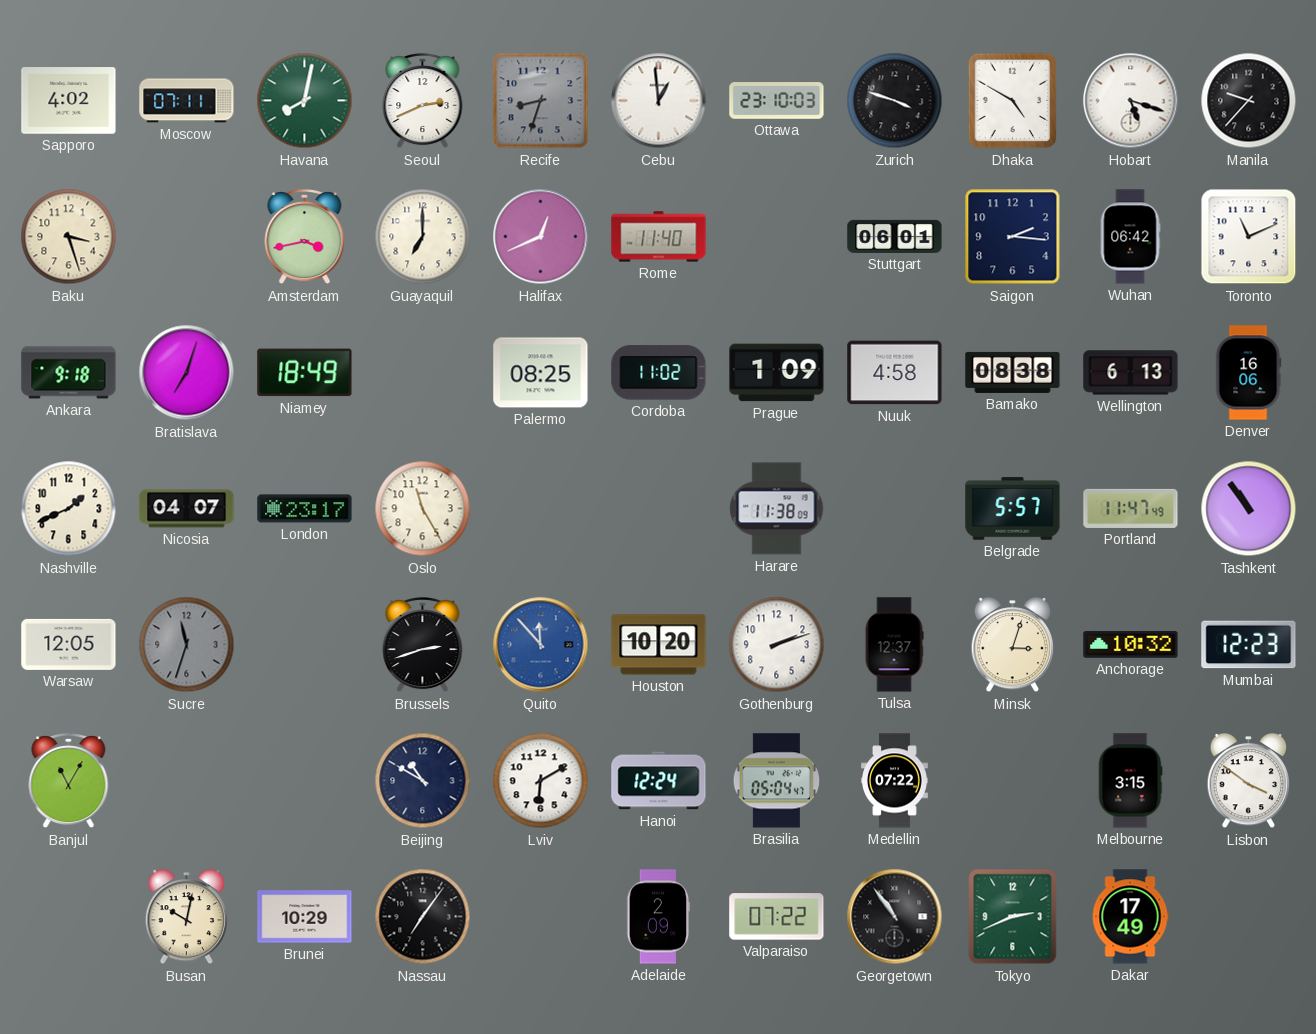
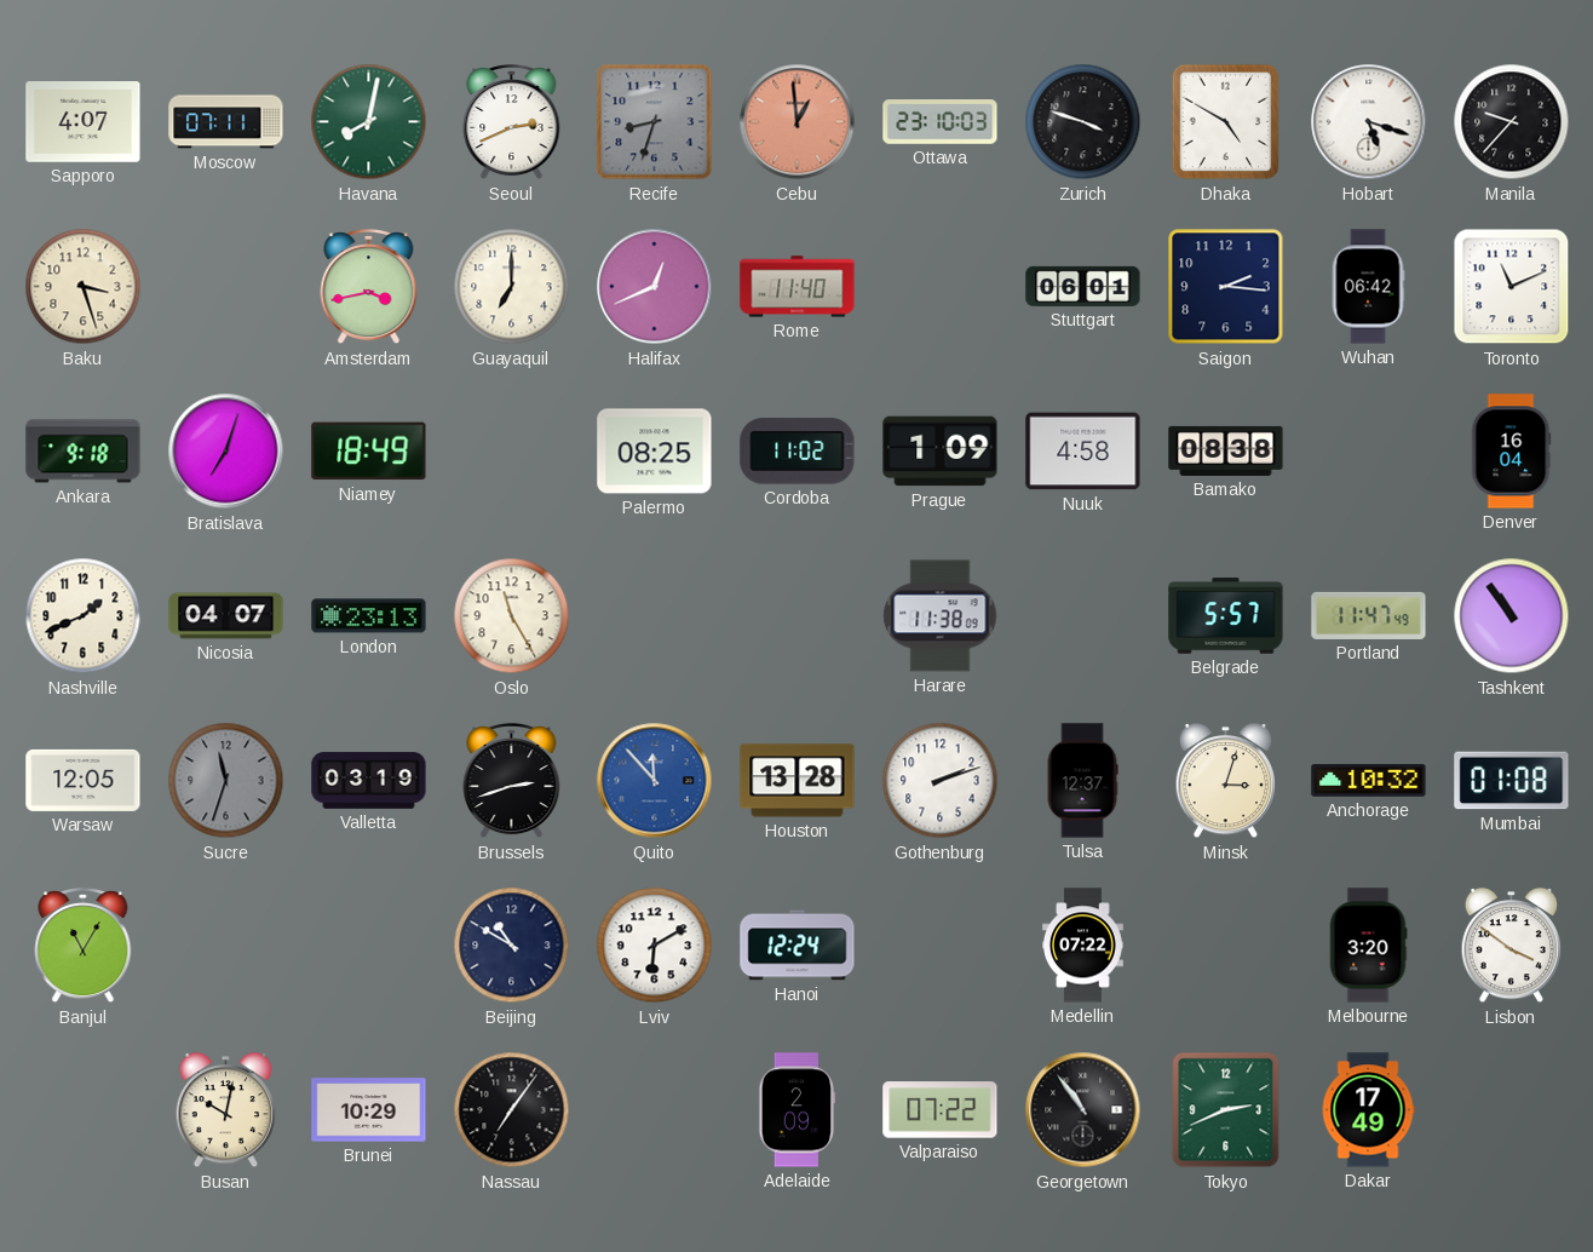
Sapporo: 4:02 -> 4:07 (84, 122)
Cebu dial: white -> salmon (798, 122)
Wellington: 6:13 -> none (1131, 373)
Denver: 16:06 -> 16:04 (1511, 452)
London: 23:17 -> 23:13 (369, 616)
Valletta: none -> 03:19 (369, 781)
Houston: 10:20 -> 13:28 (798, 781)
Mumbai: 12:23 -> 01:08 (1512, 781)
Brasilia: 05:04 -> none (776, 781)
Melbourne: 3:15 -> 3:20 (1368, 946)
